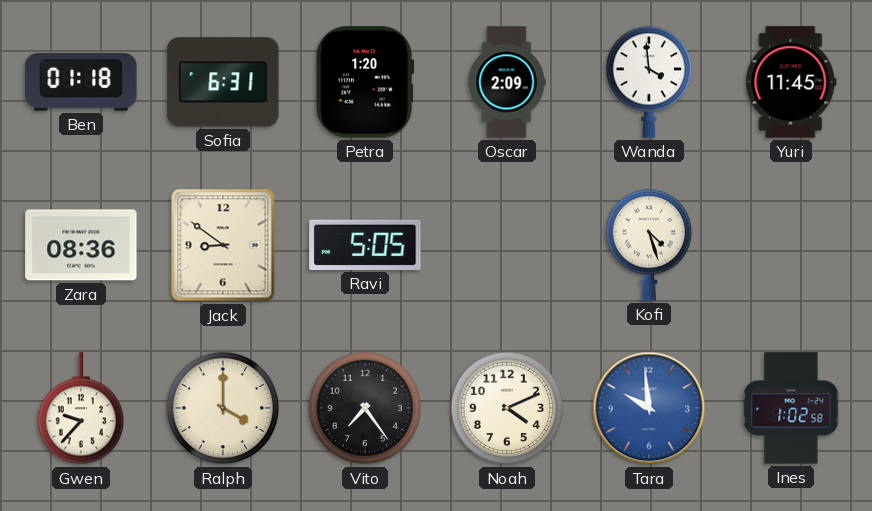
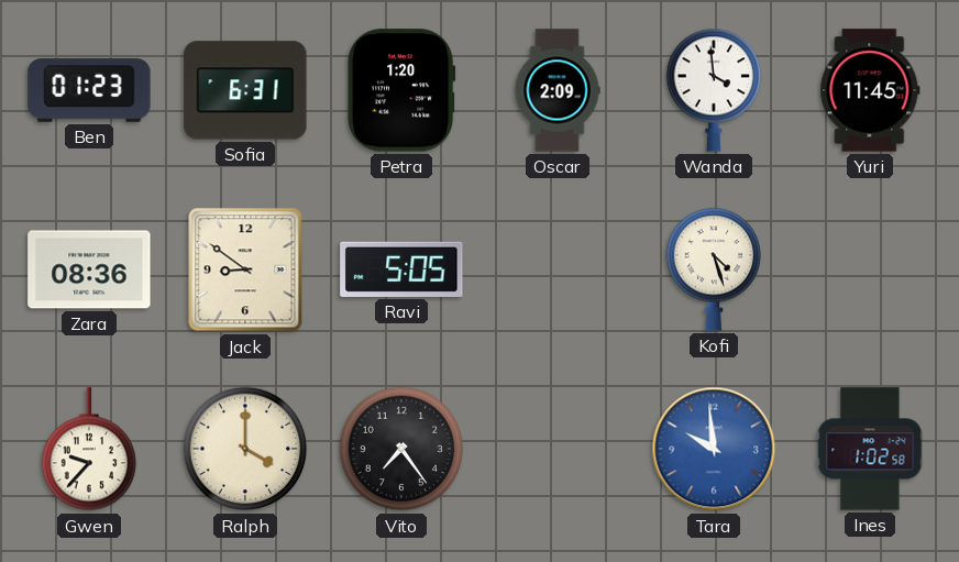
Ben: 01:18 -> 01:23 (89, 90)
Noah: 4:11 -> none (507, 408)
